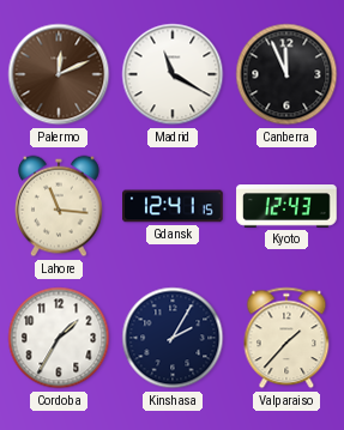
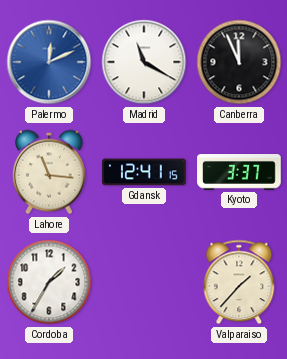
Palermo dial: brown -> blue (49, 62)
Kyoto: 12:43 -> 3:37 (239, 173)
Kinshasa: 2:05 -> none (173, 338)
